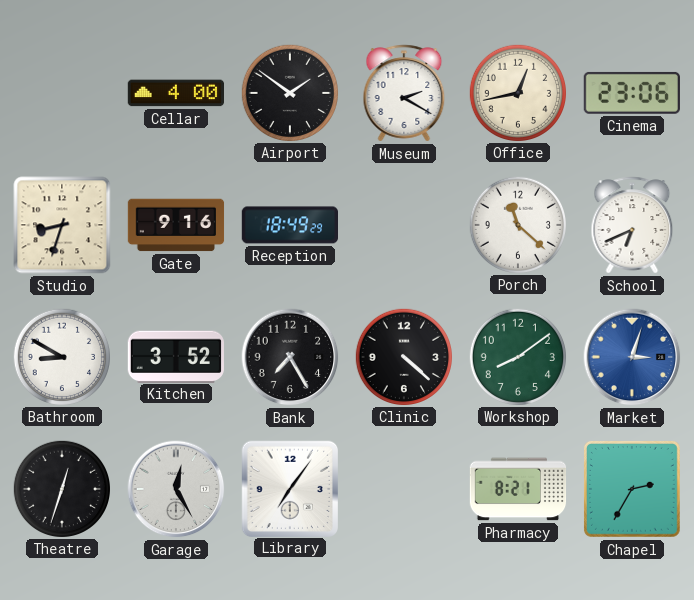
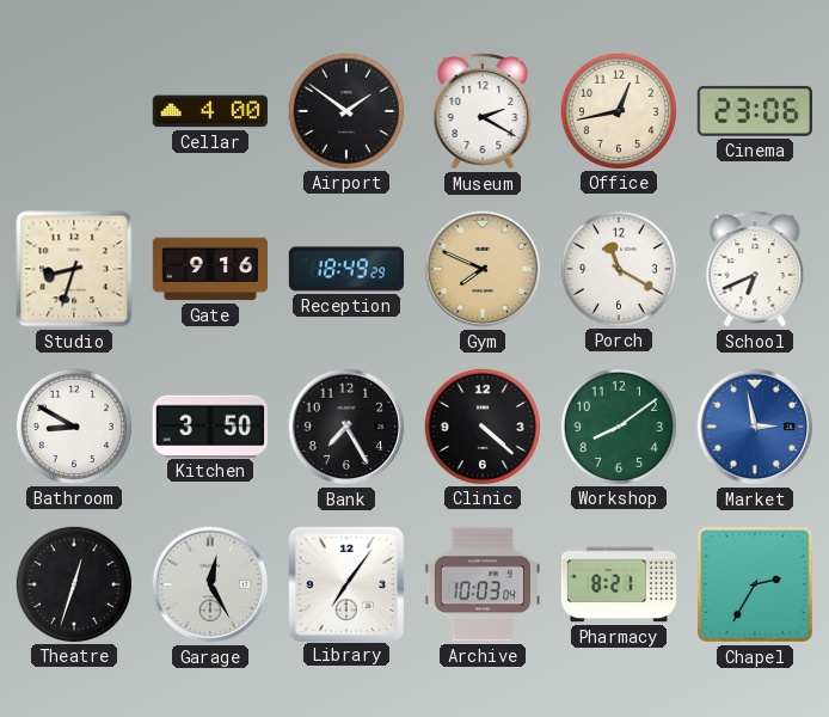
Gym: none -> 7:49 (483, 269)
Porch: 11:22 -> 11:20 (618, 268)
Kitchen: 3:52 -> 3:50 (209, 425)
Market: 3:03 -> 2:58 (755, 427)
Archive: none -> 10:03 (481, 584)
